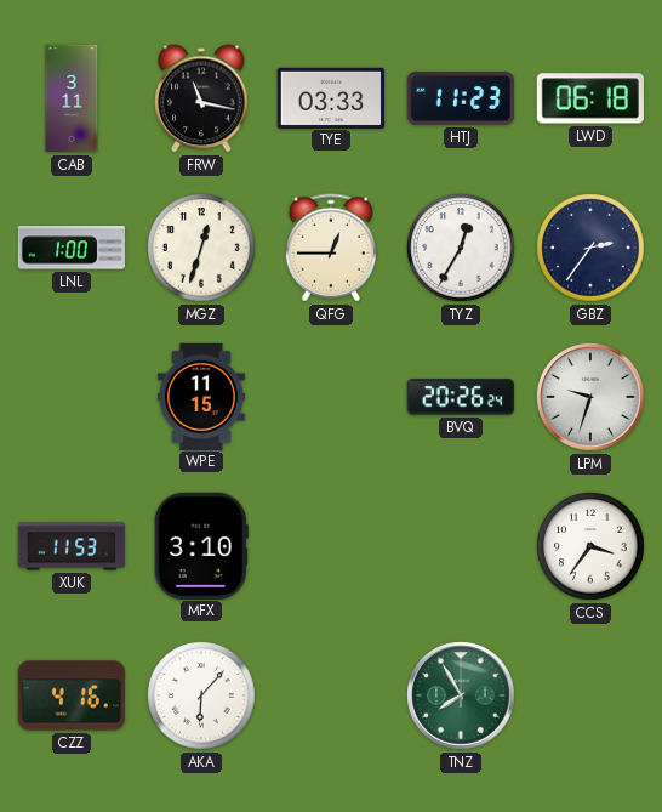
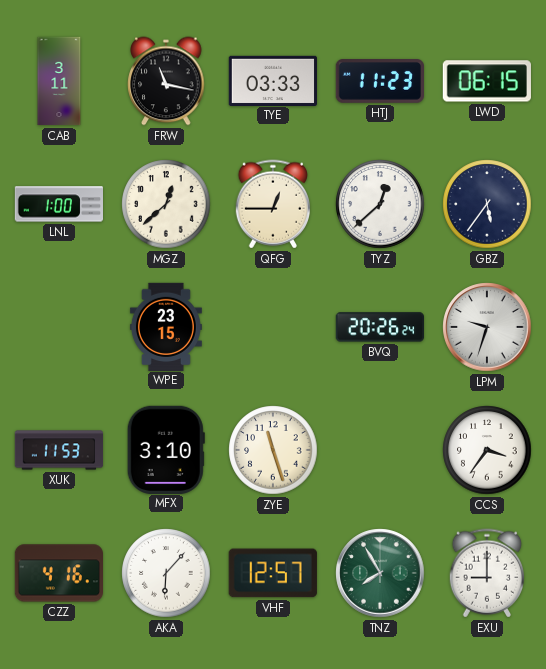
LWD: 06:18 -> 06:15 (487, 81)
MGZ: 12:33 -> 12:38 (166, 204)
TYZ: 12:35 -> 12:38 (380, 204)
GBZ: 2:36 -> 5:36 (487, 204)
WPE: 11:15 -> 23:15 (166, 326)
ZYE: none -> 11:27 (273, 450)
VHF: none -> 12:57 (273, 573)
EXU: none -> 9:00 (486, 573)
